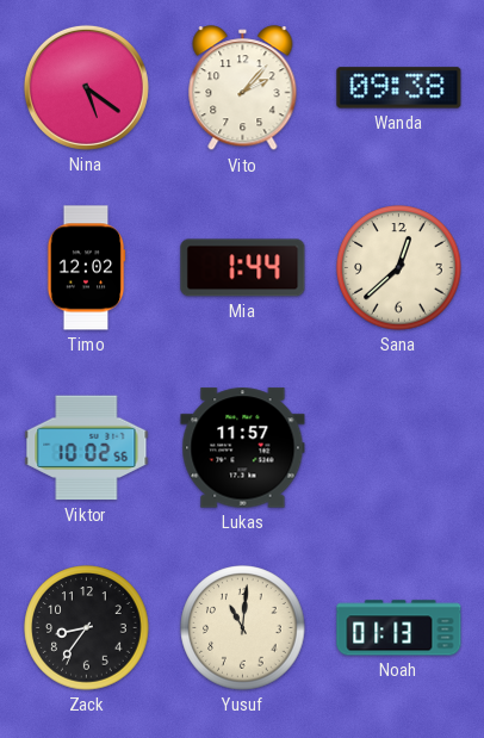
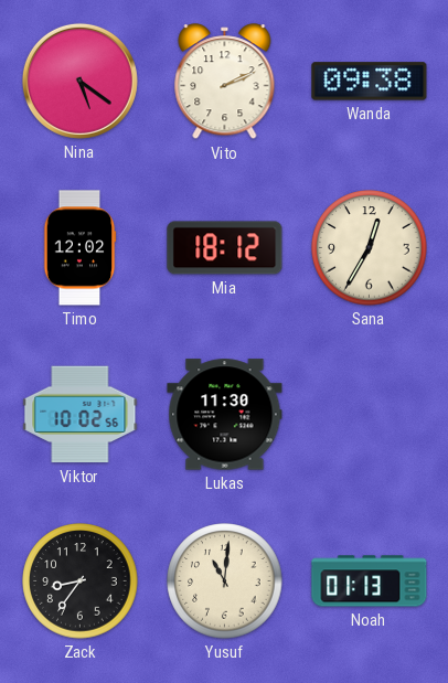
Vito: 2:07 -> 2:11 (225, 82)
Mia: 1:44 -> 18:12 (225, 248)
Sana: 12:38 -> 12:35 (370, 248)
Lukas: 11:57 -> 11:30 (225, 415)
